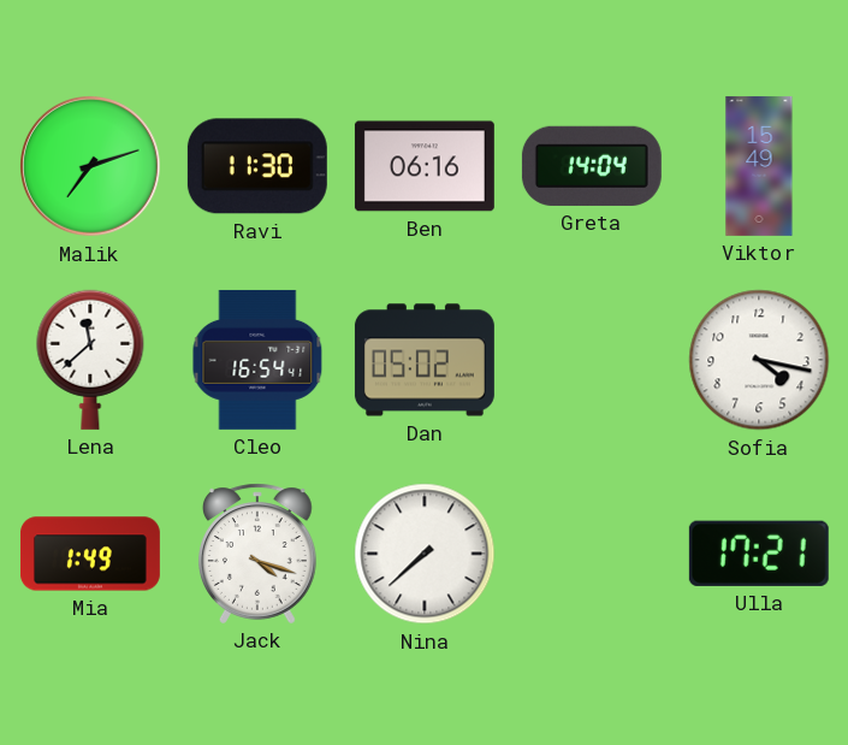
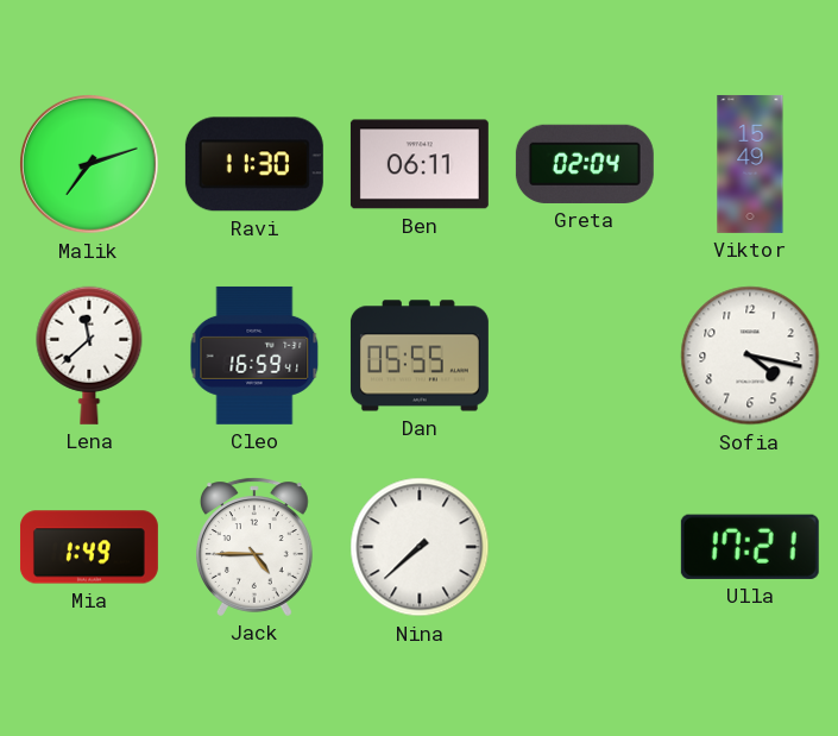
Ben: 06:16 -> 06:11 (420, 164)
Greta: 14:04 -> 02:04 (585, 164)
Cleo: 16:54 -> 16:59 (254, 356)
Dan: 05:02 -> 05:55 (420, 356)
Jack: 4:18 -> 4:45 (256, 547)
